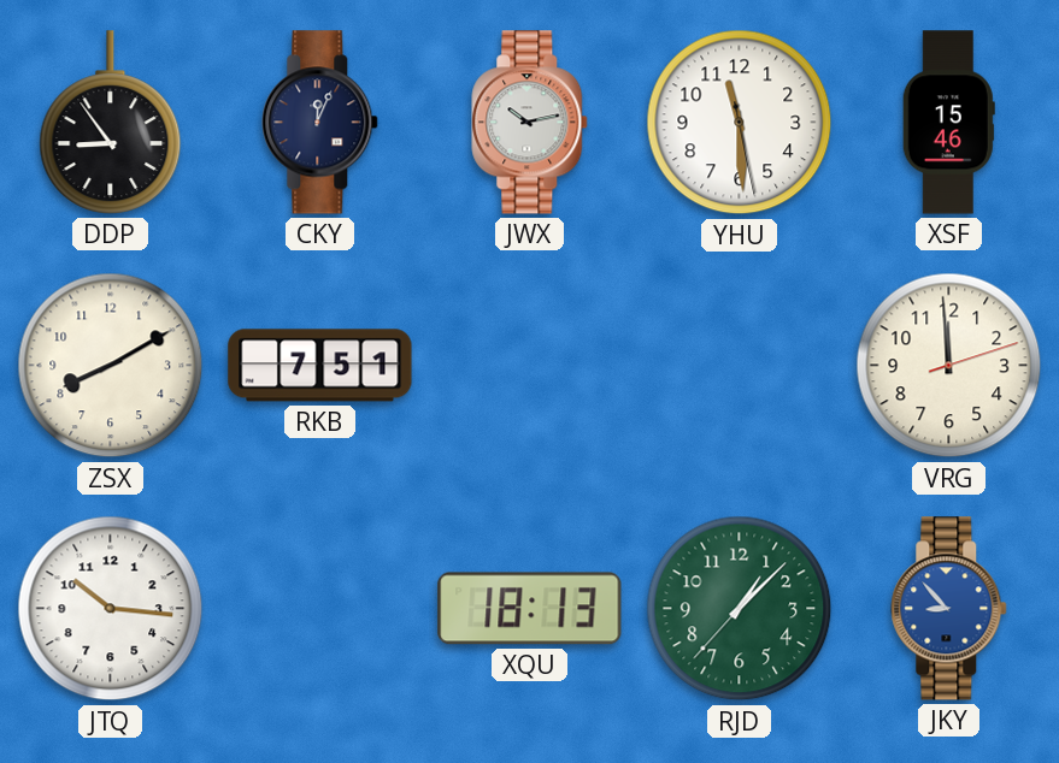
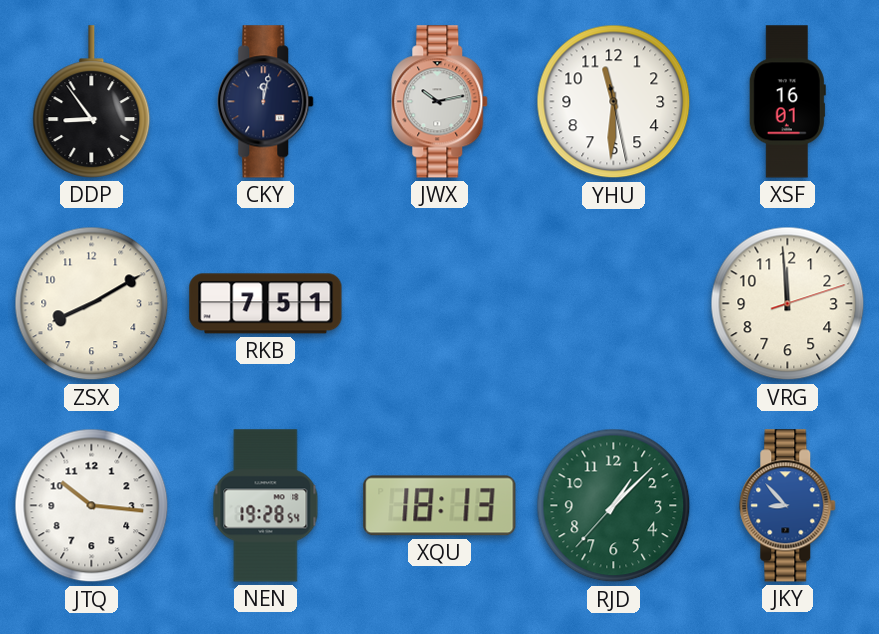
CKY: 12:04 -> 12:02 (266, 102)
YHU: 11:29 -> 11:30 (614, 102)
XSF: 15:46 -> 16:01 (787, 102)
NEN: none -> 19:28 (266, 506)
